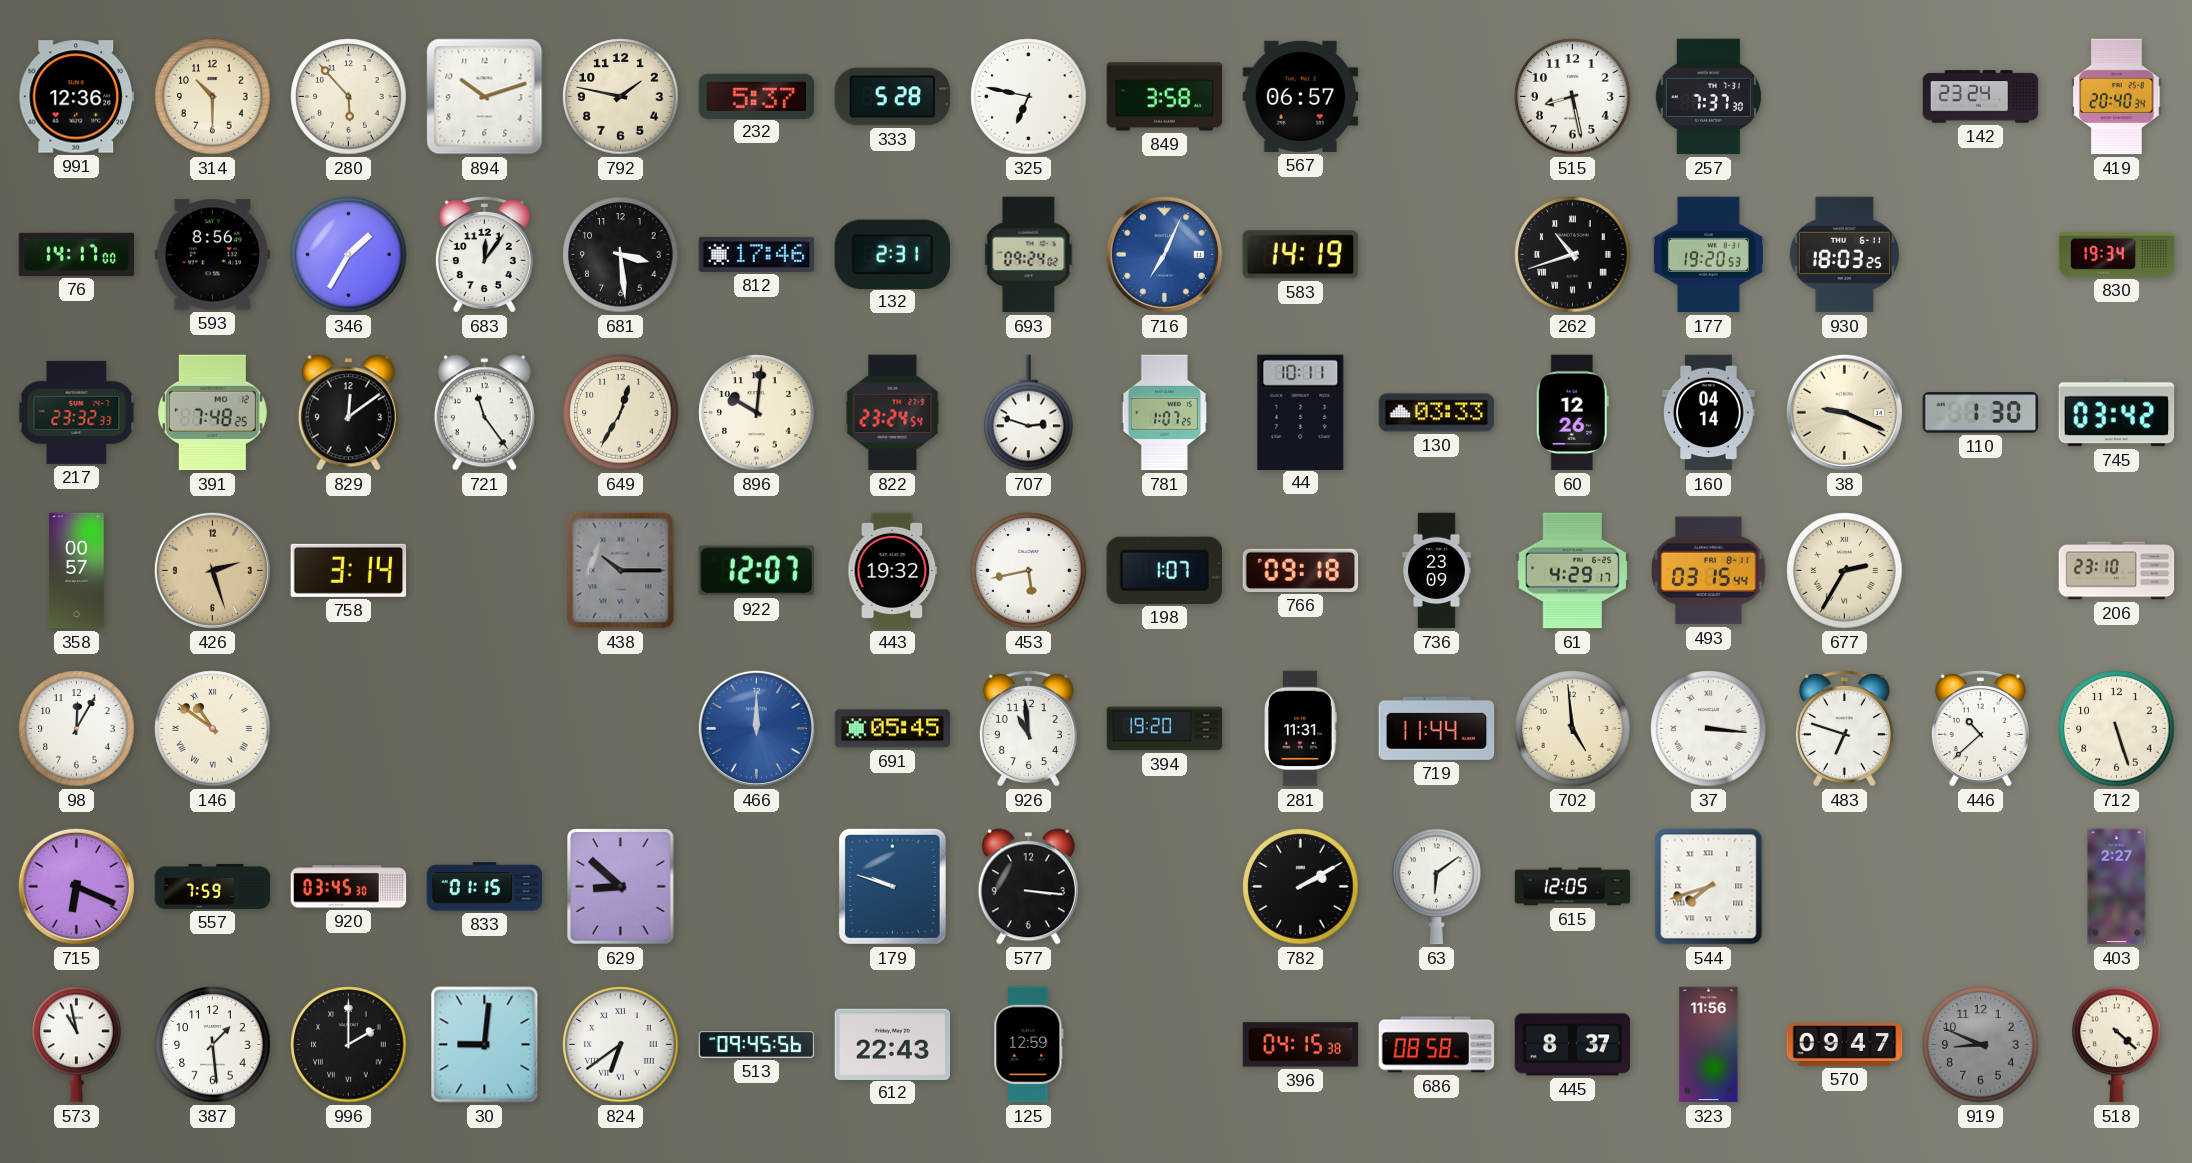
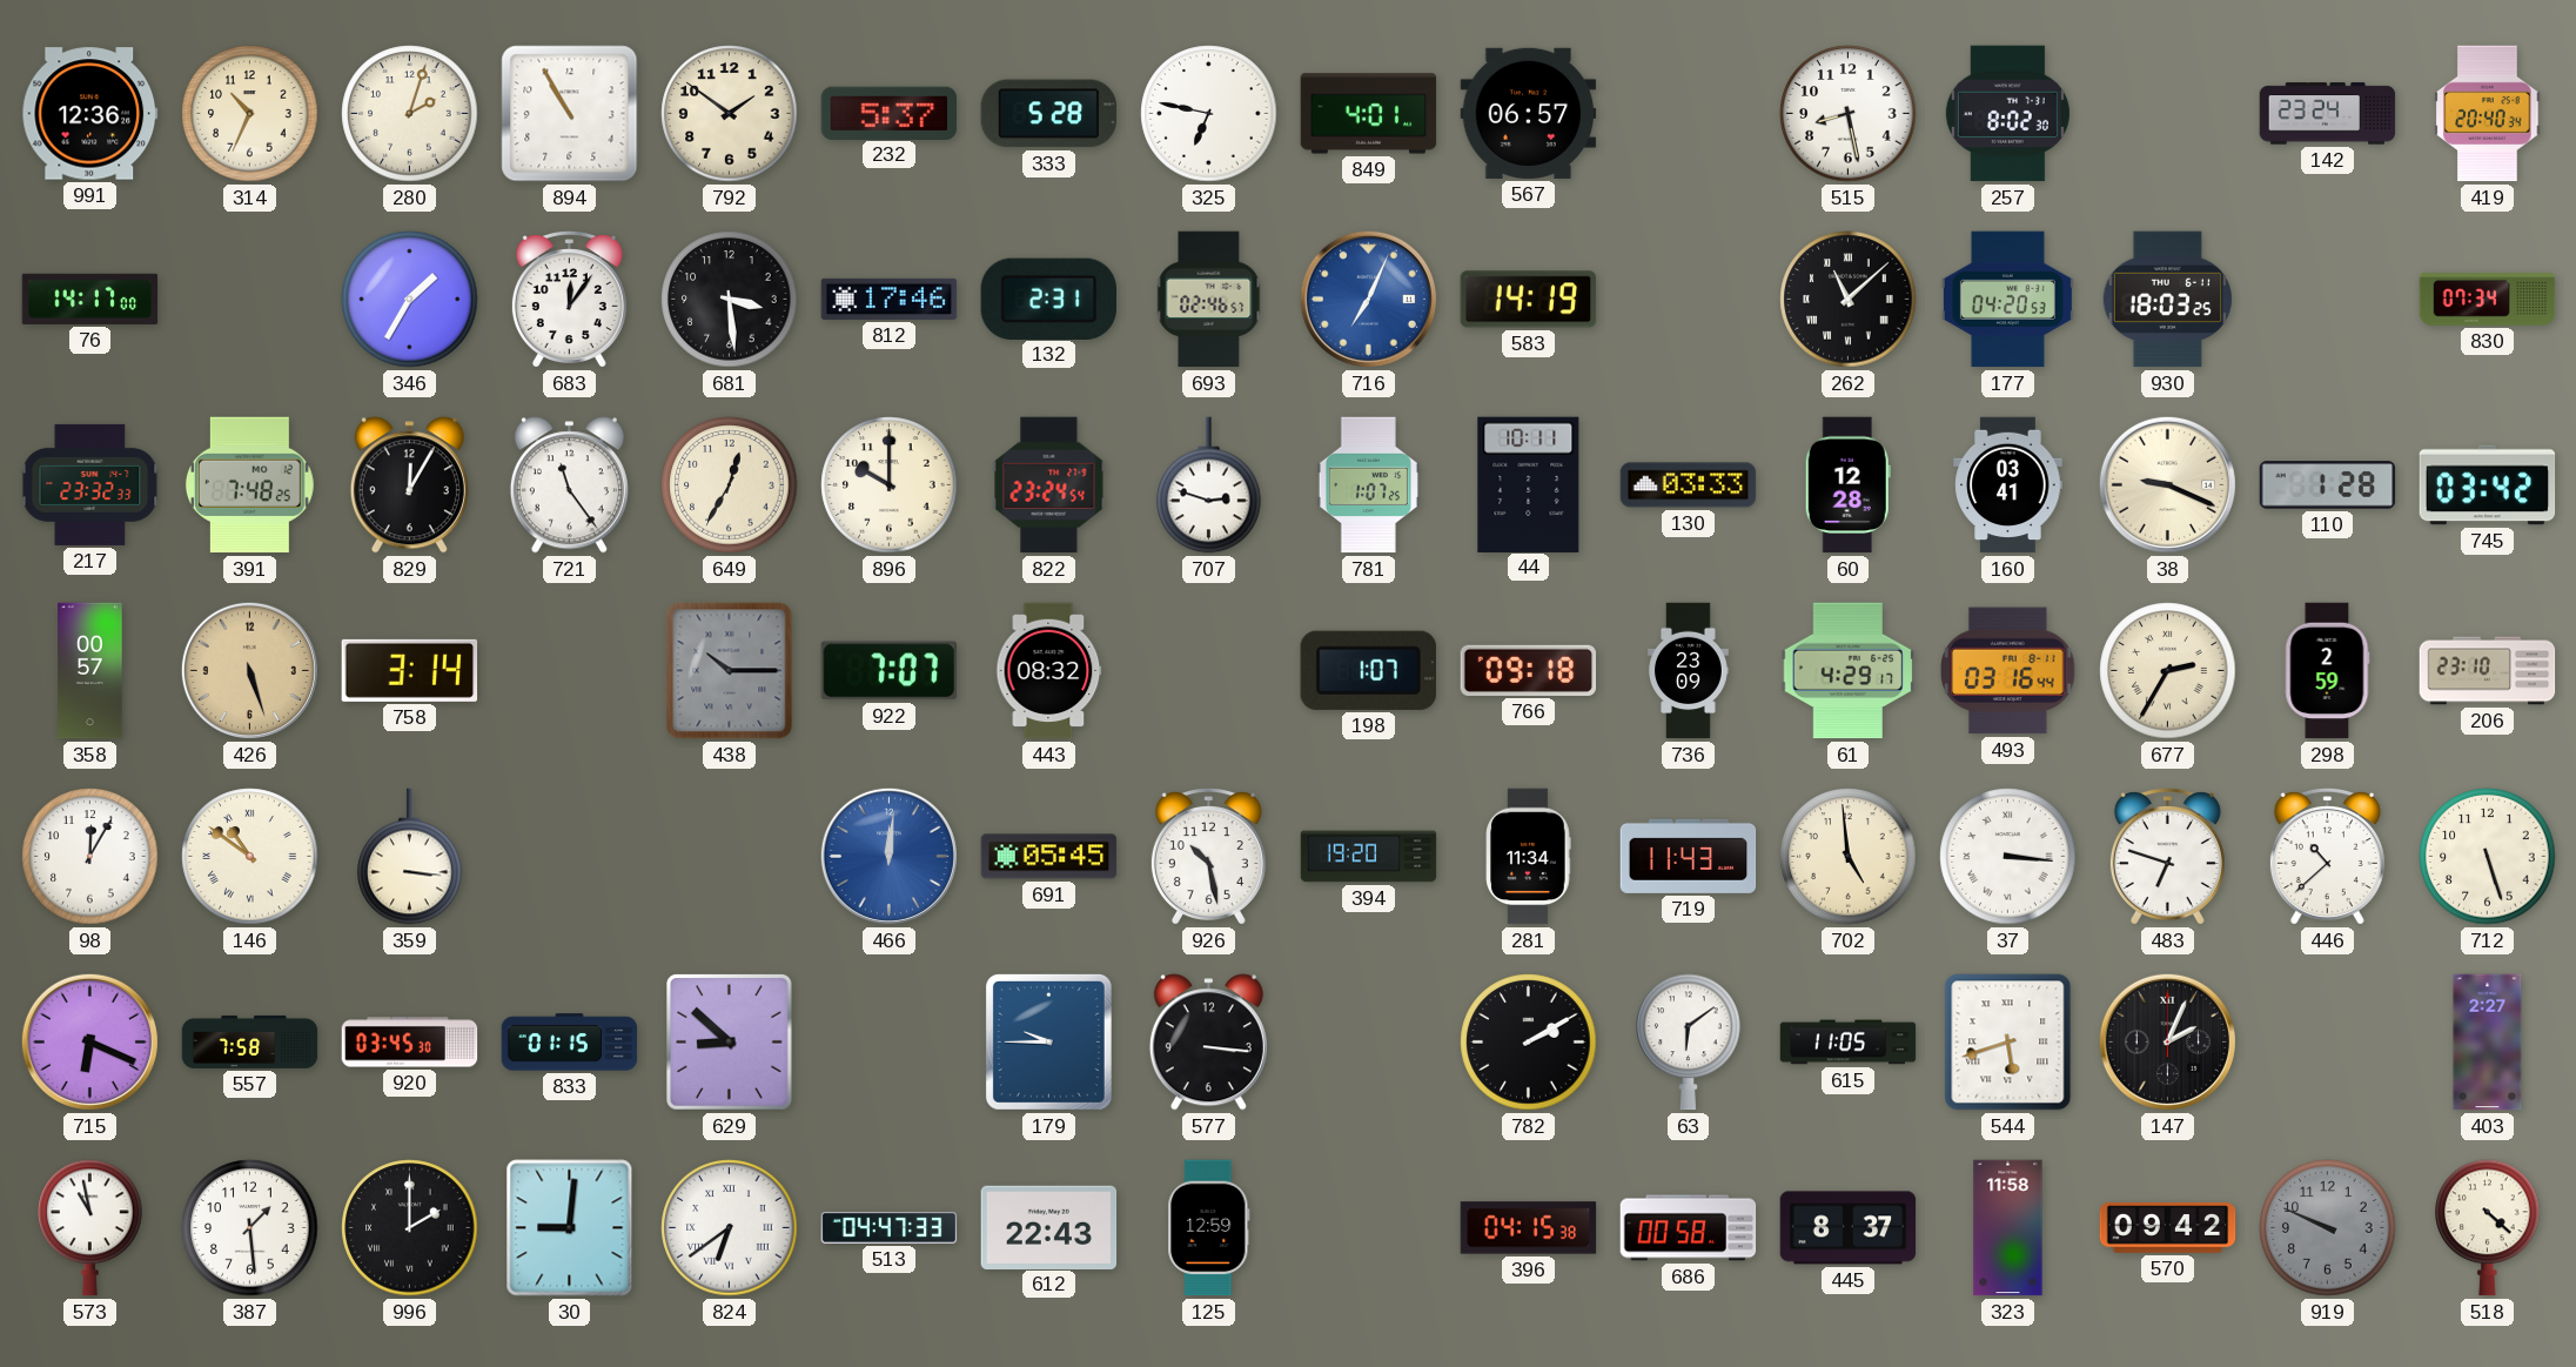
314: 10:30 -> 10:34 (250, 114)
280: 5:53 -> 2:03 (410, 114)
894: 10:12 -> 10:55 (570, 114)
792: 1:47 -> 1:51 (730, 114)
849: 3:58 -> 4:01 (1369, 114)
257: 7:37 -> 8:02 (2007, 114)
593: 8:56 -> none (213, 255)
693: 09:24 -> 02:46 (1209, 300)
262: 10:42 -> 11:08 (1849, 300)
177: 19:20 -> 04:20 (2007, 300)
830: 19:34 -> 07:34 (2488, 300)
829: 12:09 -> 12:05 (409, 485)
896: 10:01 -> 10:00 (890, 485)
60: 12:26 -> 12:28 (1847, 485)
160: 04:14 -> 03:41 (2008, 485)
110: 1:30 -> 1:28 (2328, 485)
426: 2:27 -> 5:27 (249, 670)
922: 12:07 -> 7:07 (890, 671)
443: 19:32 -> 08:32 (1049, 671)
453: 5:43 -> none (1029, 571)
493: 03:15 -> 03:16 (2008, 671)
298: none -> 2:59 (2328, 671)
359: none -> 3:16 (410, 857)
466: 12:00 -> 12:01 (888, 856)
926: 10:59 -> 10:28 (1208, 857)
281: 11:31 -> 11:34 (1529, 857)
719: 11:44 -> 11:43 (1689, 856)
557: 7:59 -> 7:58 (250, 1041)
179: 9:48 -> 9:45 (1048, 1041)
615: 12:05 -> 11:05 (1849, 1043)
544: 7:42 -> 5:42 (2008, 1043)
147: none -> 2:04 (2167, 1041)
513: 09:45 -> 04:47 (890, 1227)
686: 08:58 -> 00:58 (1689, 1228)
323: 11:56 -> 11:58 (2008, 1228)
570: 09:47 -> 09:42 (2168, 1228)
919: 8:49 -> 9:49 (2328, 1228)
